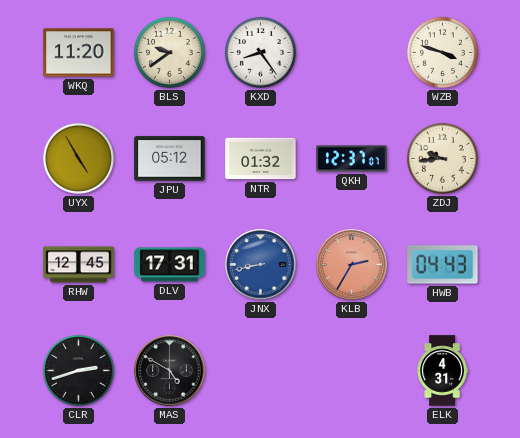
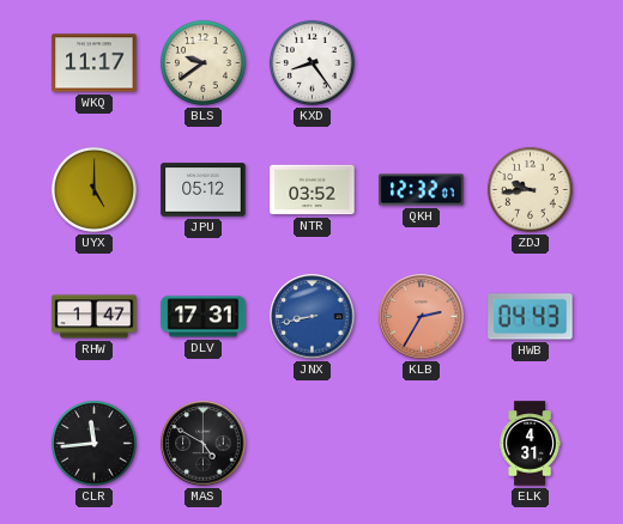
WKQ: 11:20 -> 11:17 (95, 63)
WZB: 3:48 -> none (442, 52)
UYX: 4:55 -> 5:00 (93, 189)
NTR: 01:32 -> 03:52 (313, 190)
QKH: 12:37 -> 12:32 (422, 190)
RHW: 12:45 -> 1:47 (95, 317)
CLR: 2:42 -> 11:44 (93, 443)
